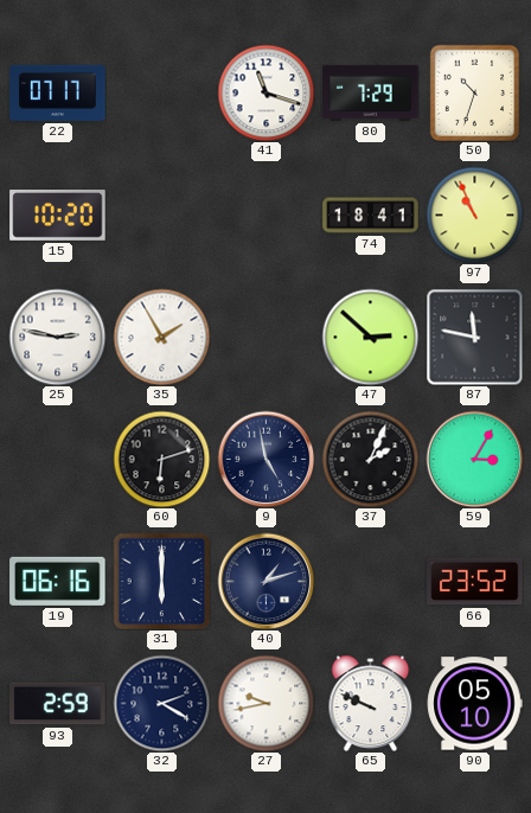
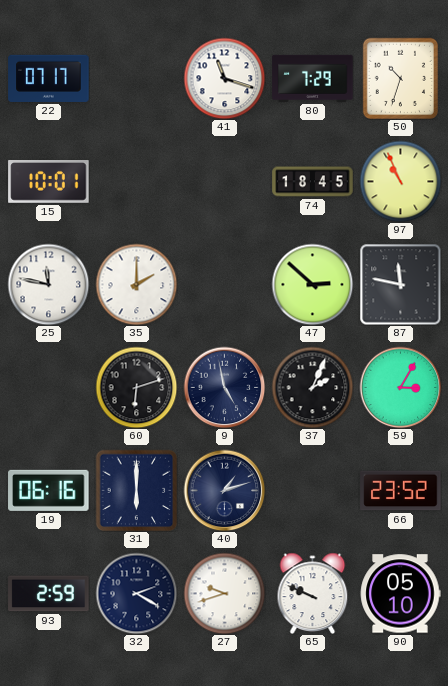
15: 10:20 -> 10:01 (49, 182)
74: 18:41 -> 18:45 (313, 182)
25: 2:47 -> 11:47 (48, 284)
35: 1:55 -> 2:00 (136, 284)
27: 9:43 -> 9:42 (224, 593)
